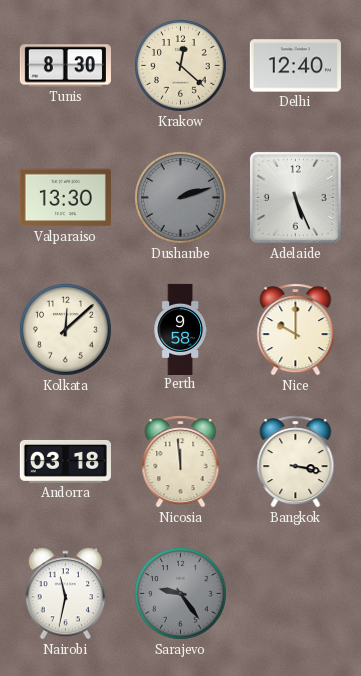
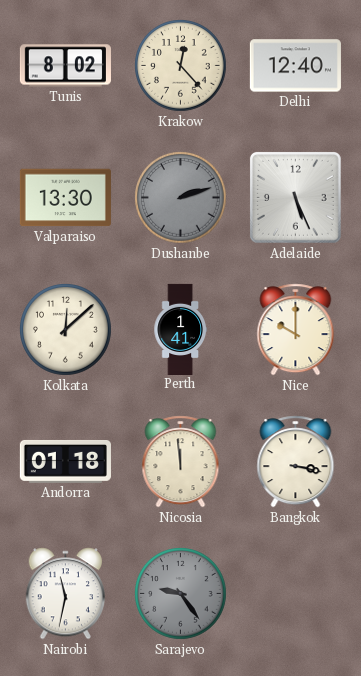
Tunis: 8:30 -> 8:02 (65, 66)
Krakow: 12:22 -> 12:23 (181, 66)
Perth: 9:58 -> 1:41 (180, 329)
Andorra: 03:18 -> 01:18 (65, 461)
